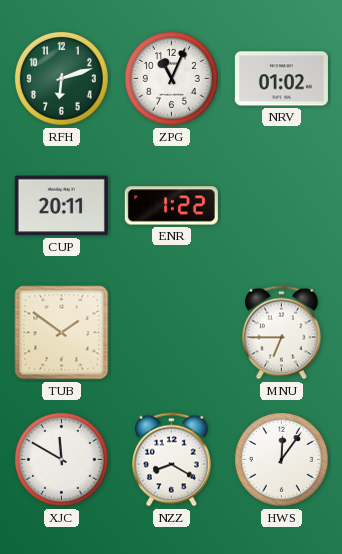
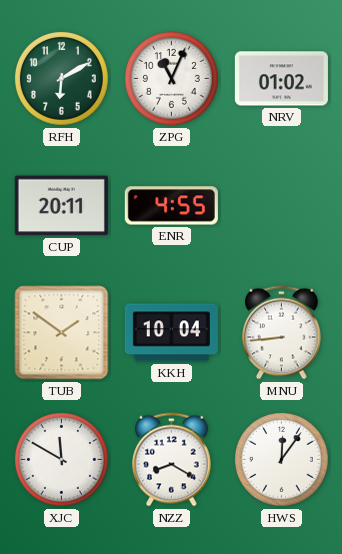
RFH: 6:12 -> 6:10 (61, 78)
ENR: 1:22 -> 4:55 (171, 206)
KKH: none -> 10:04 (171, 333)
MNU: 6:45 -> 8:44 (282, 333)
